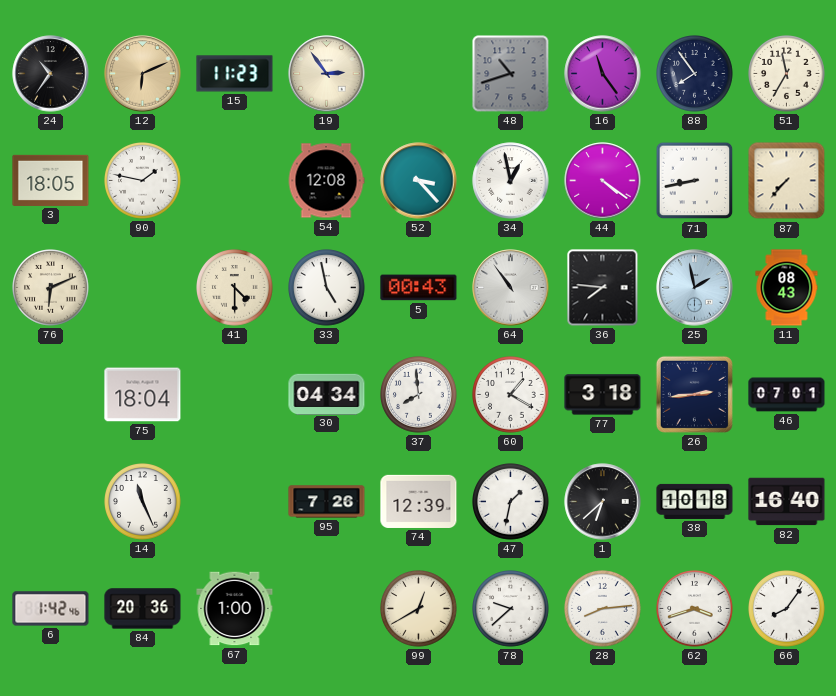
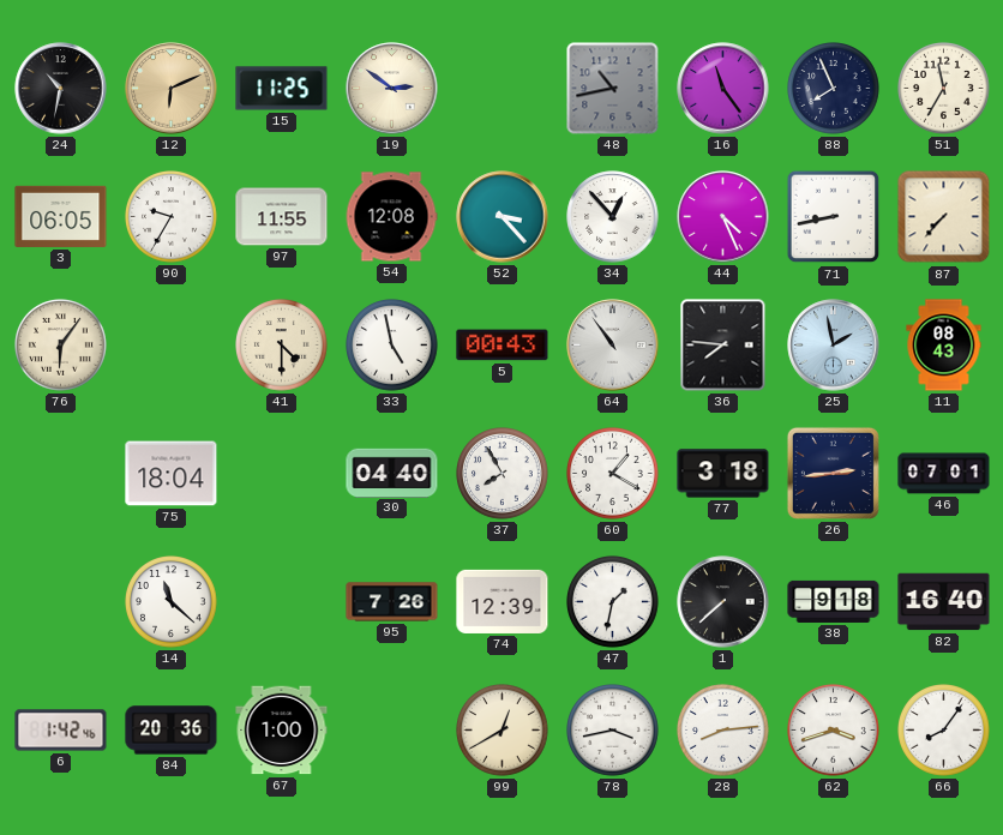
24: 10:36 -> 10:32 (61, 89)
15: 11:23 -> 11:25 (282, 89)
19: 2:54 -> 2:51 (392, 89)
48: 10:42 -> 10:43 (613, 89)
88: 7:54 -> 7:56 (834, 89)
3: 18:05 -> 06:05 (61, 216)
90: 1:47 -> 9:35 (172, 217)
97: none -> 11:55 (282, 217)
34: 12:58 -> 12:53 (613, 217)
44: 4:21 -> 4:26 (723, 217)
76: 6:11 -> 6:06 (61, 346)
30: 04:34 -> 04:40 (392, 473)
37: 7:59 -> 7:55 (503, 474)
14: 11:26 -> 11:22 (172, 602)
1: 6:38 -> 7:38 (723, 602)
38: 10:18 -> 9:18 (834, 601)
78: 9:38 -> 3:43 (613, 731)
